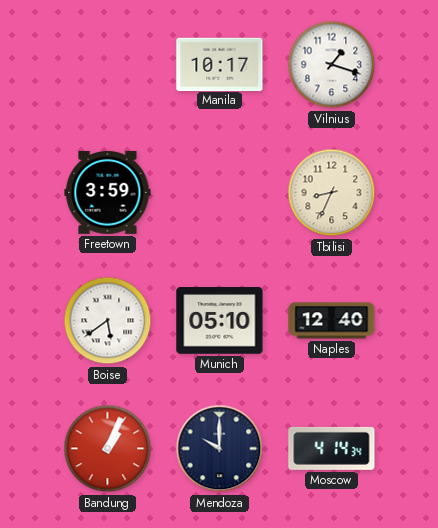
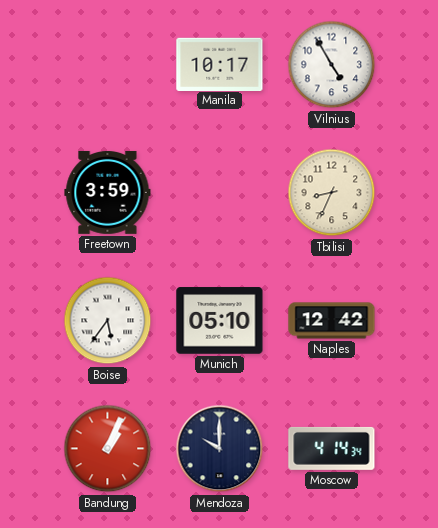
Vilnius: 1:18 -> 4:55 (332, 65)
Boise: 5:39 -> 5:36 (108, 321)
Naples: 12:40 -> 12:42 (332, 321)
